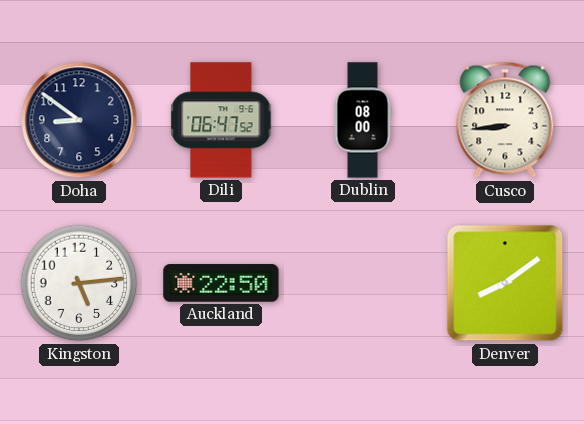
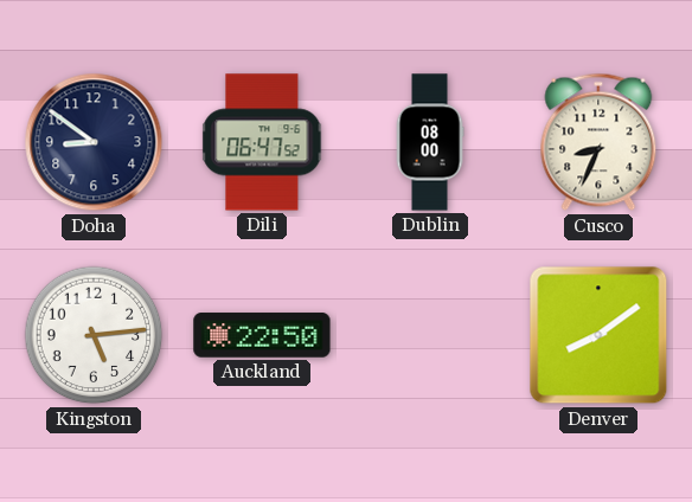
Cusco: 8:44 -> 8:34 (598, 142)
